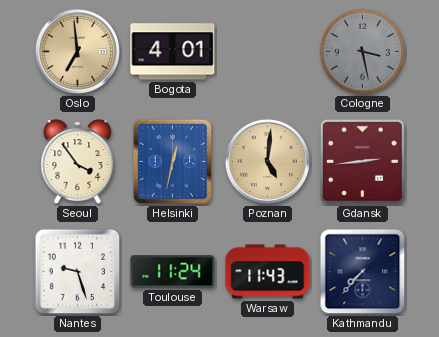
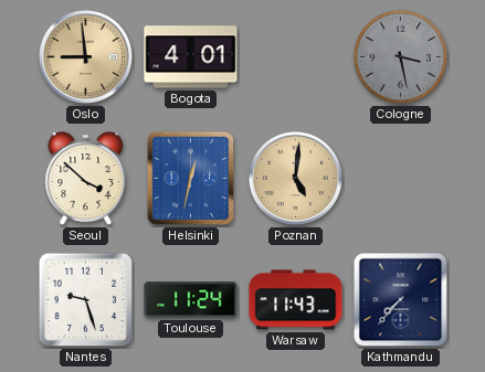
Oslo: 6:59 -> 8:59 (85, 56)
Seoul: 3:54 -> 3:52 (86, 179)
Gdansk: 2:44 -> none (362, 161)
